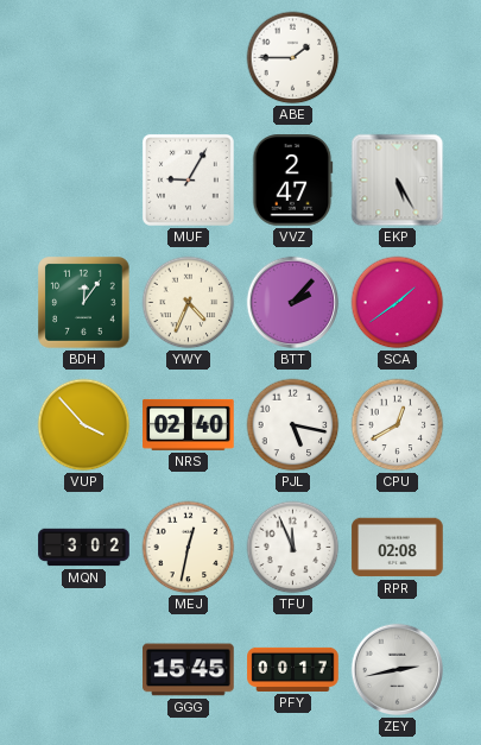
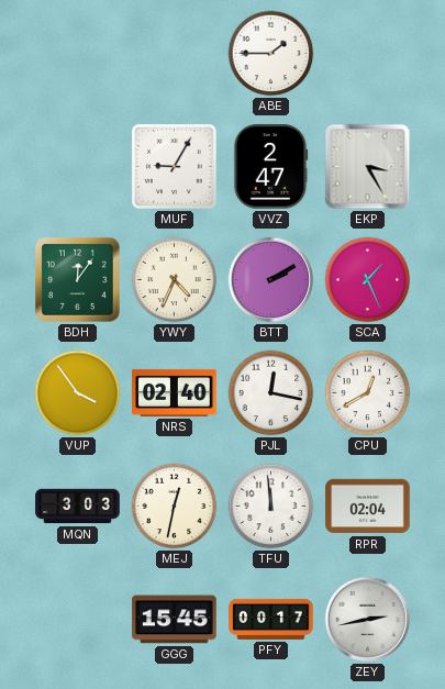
EKP: 5:25 -> 3:25 (368, 167)
BTT: 2:07 -> 2:10 (271, 280)
SCA: 1:39 -> 1:26 (368, 280)
VUP: 3:53 -> 3:54 (78, 393)
PJL: 5:17 -> 12:17 (271, 393)
MQN: 3:02 -> 3:03 (78, 507)
TFU: 11:56 -> 11:59 (271, 507)
RPR: 02:08 -> 02:04 (368, 507)
